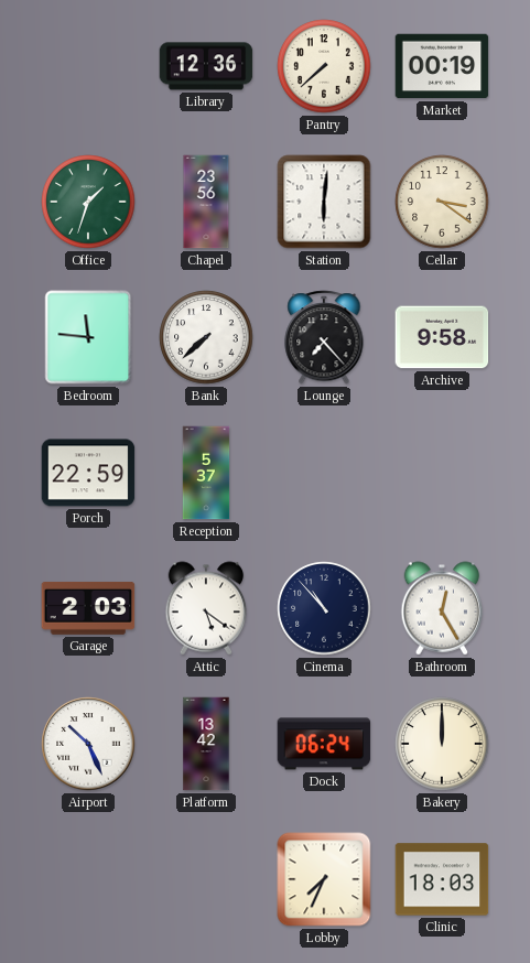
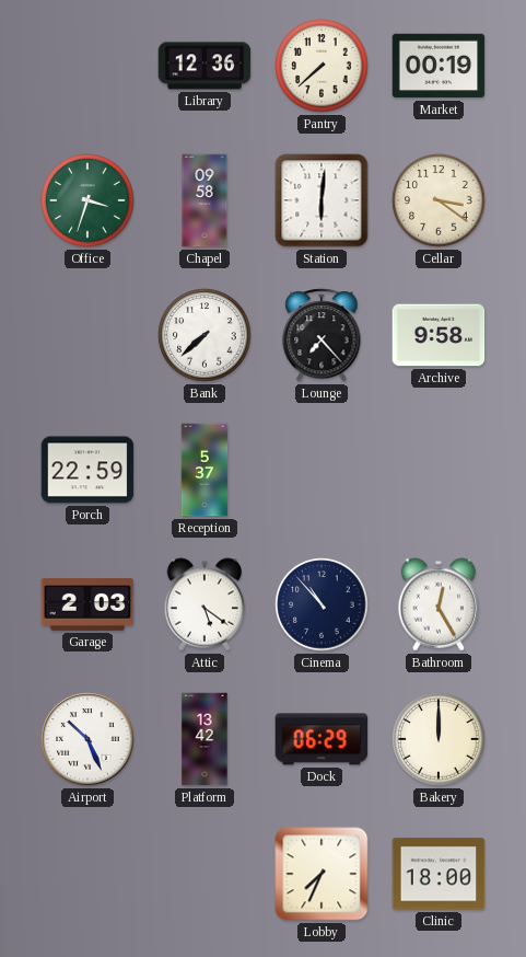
Office: 1:33 -> 3:33 (87, 200)
Chapel: 23:56 -> 09:58 (204, 200)
Bedroom: 11:46 -> none (88, 337)
Dock: 06:24 -> 06:29 (322, 739)
Clinic: 18:03 -> 18:00 (439, 874)
